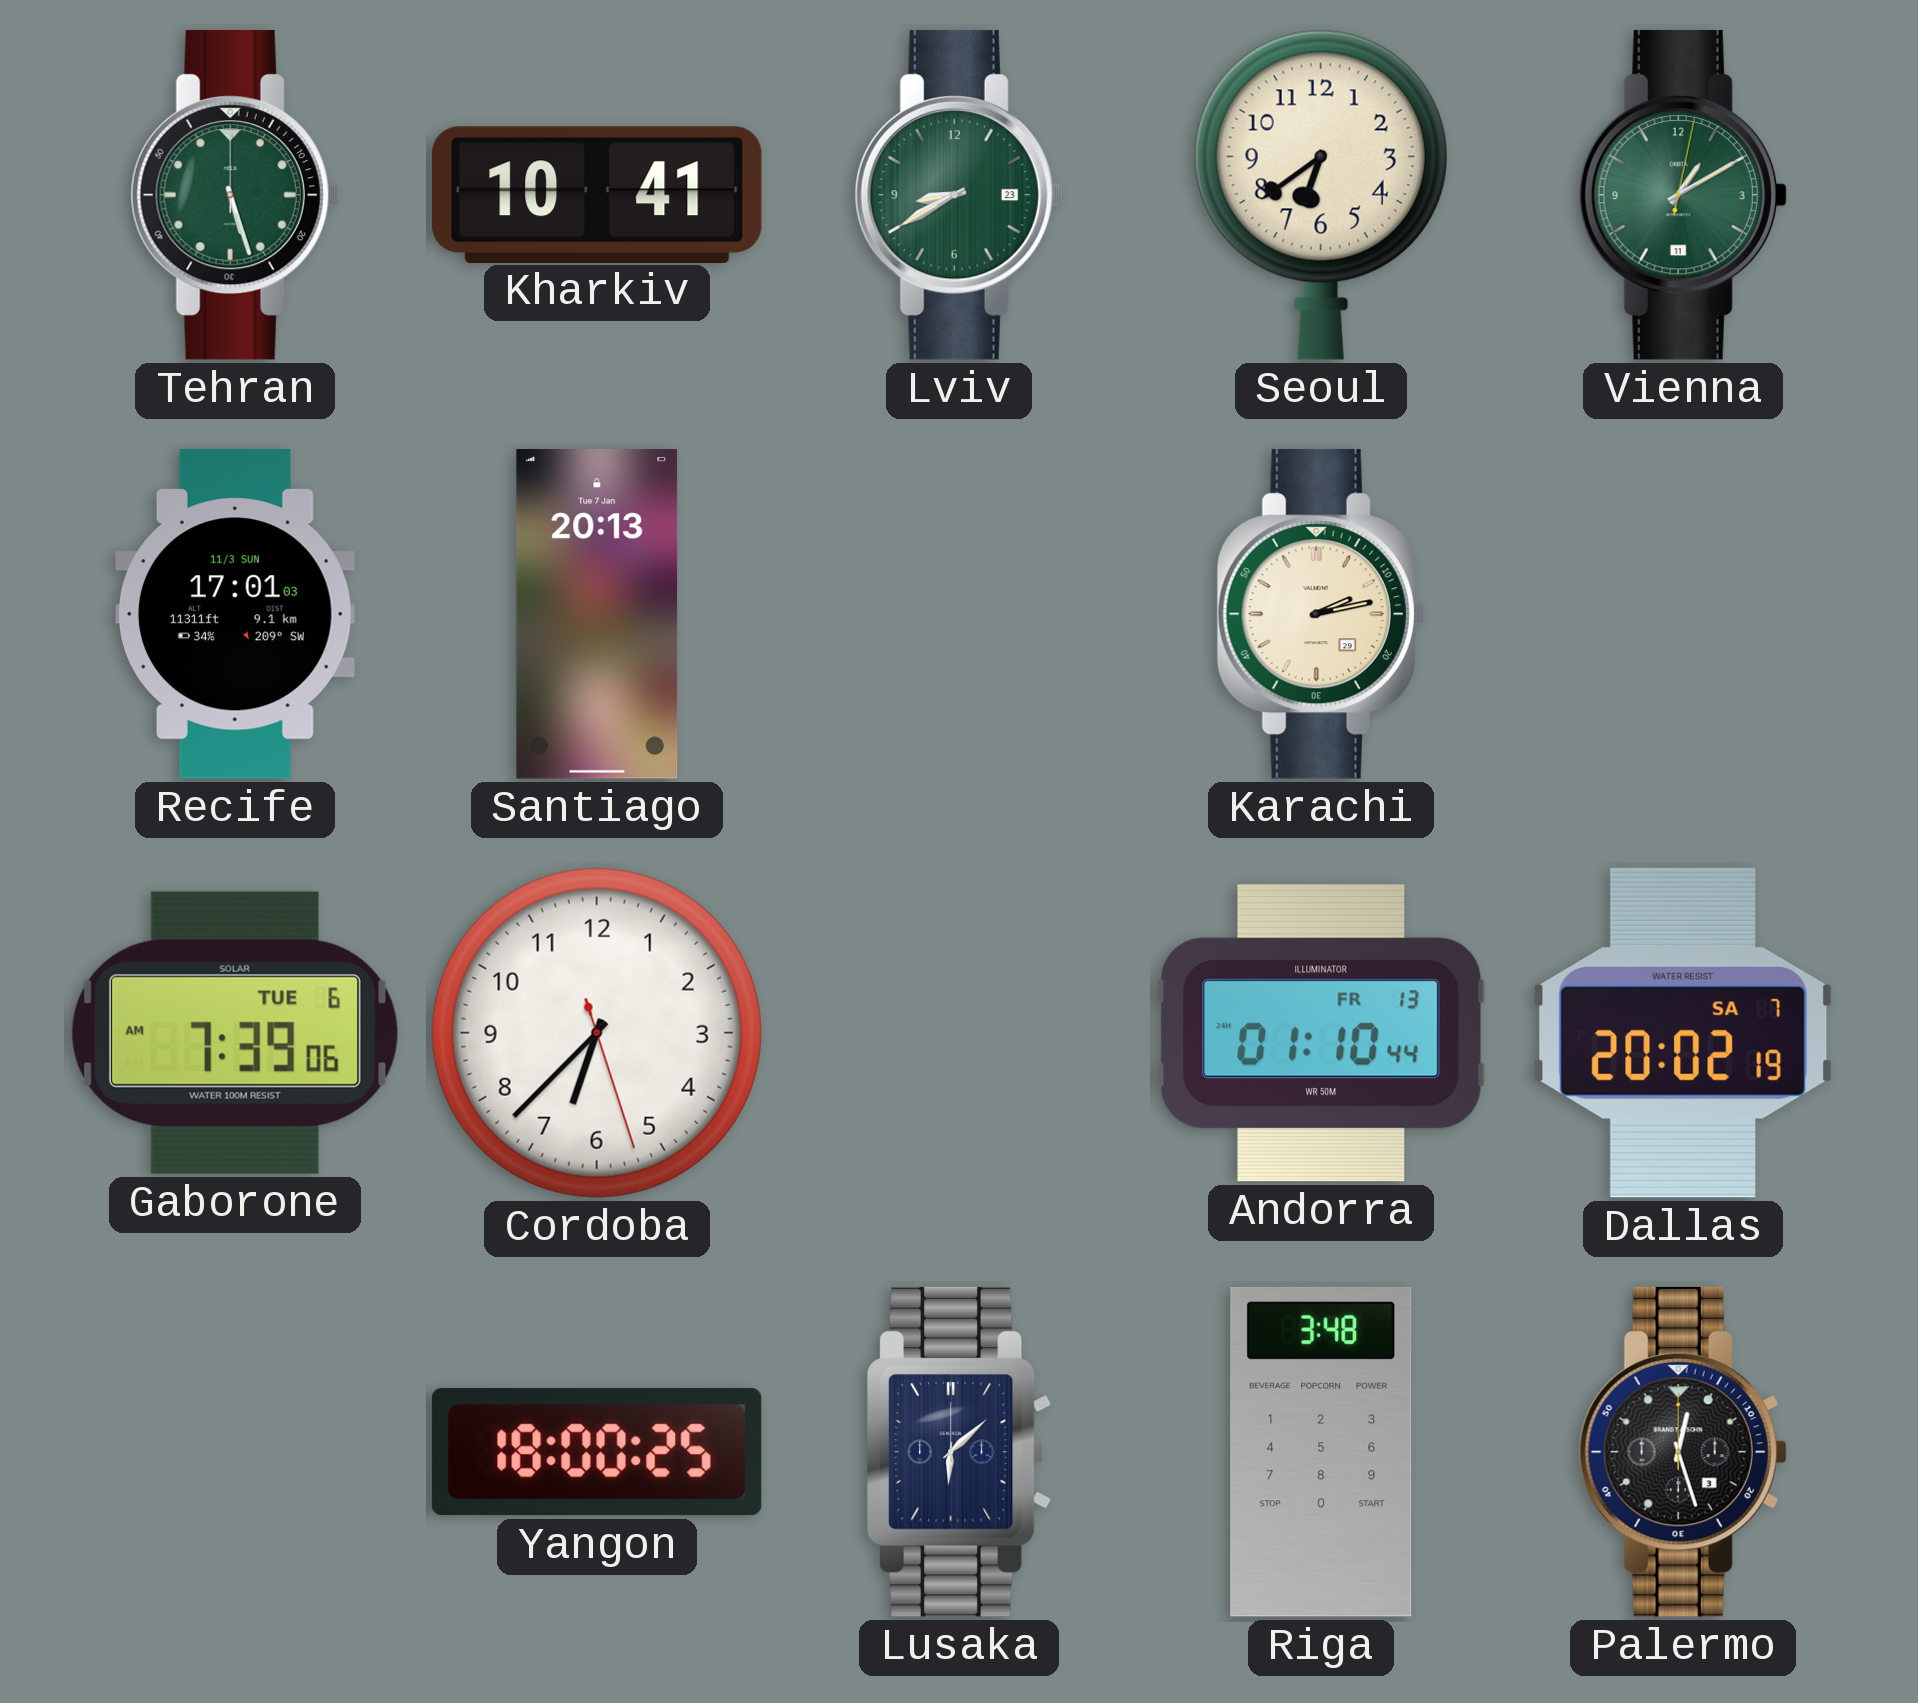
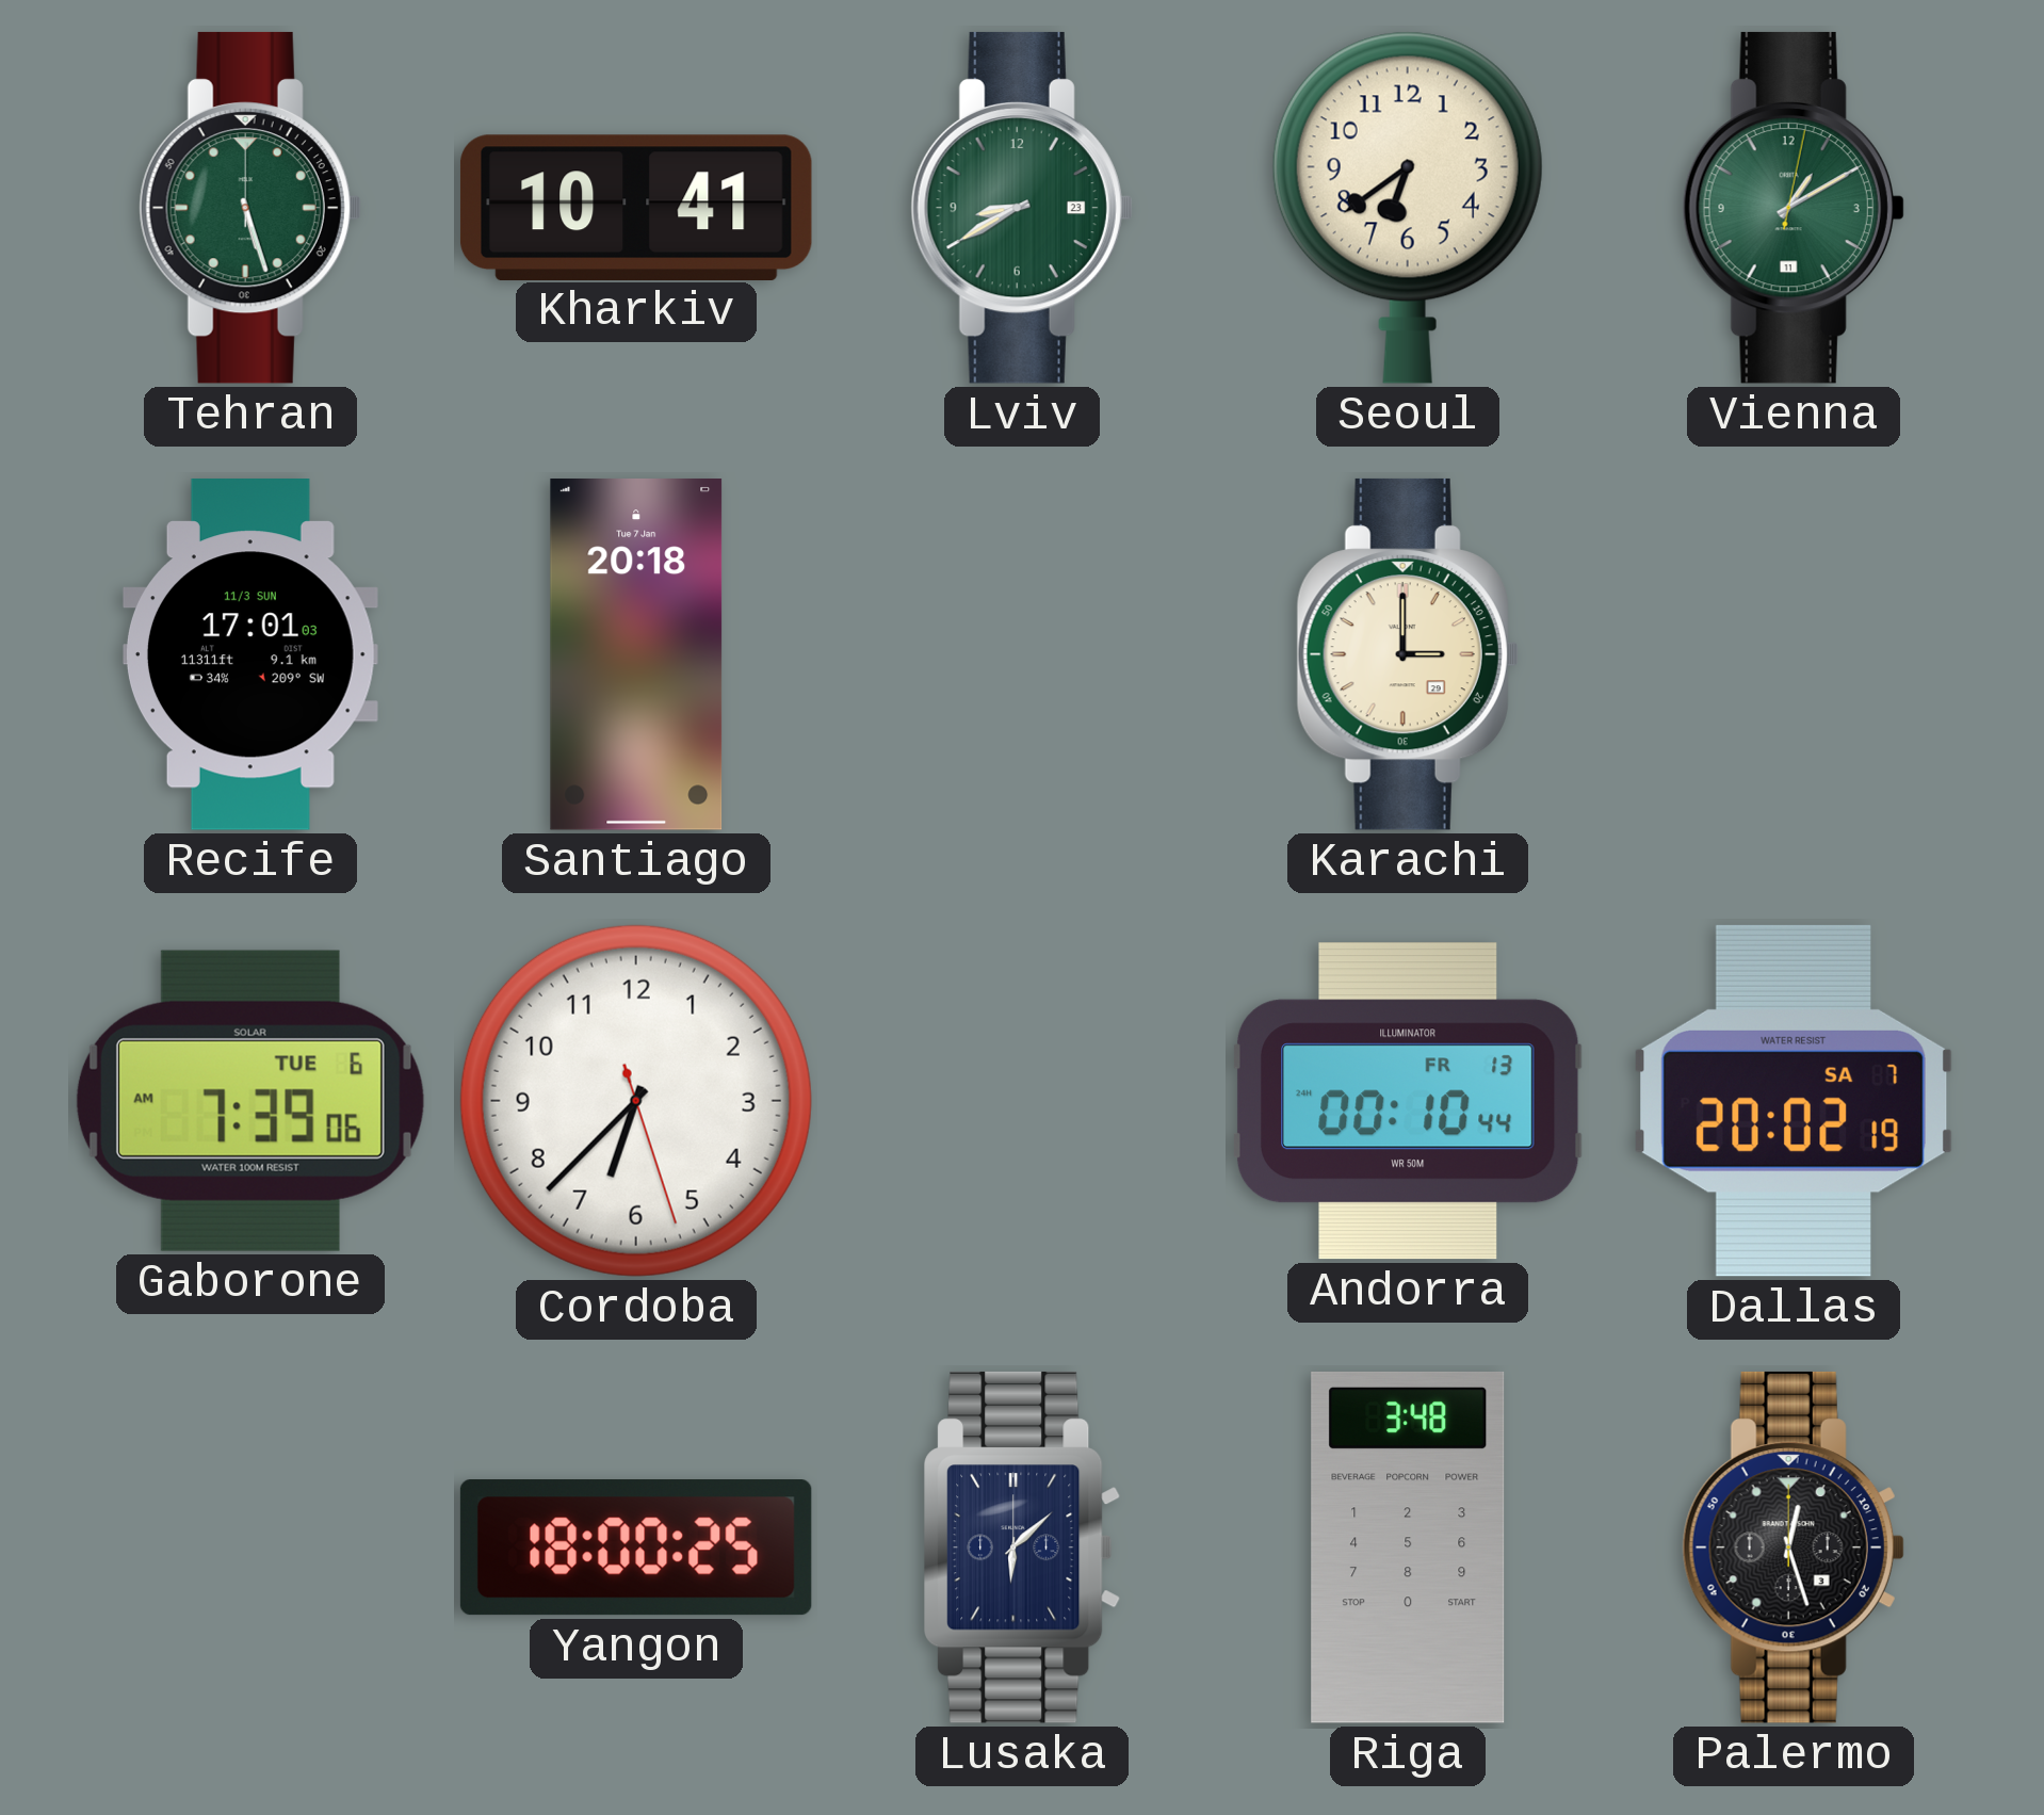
Santiago: 20:13 -> 20:18 (636, 655)
Karachi: 2:13 -> 3:00 (1408, 654)
Andorra: 01:10 -> 00:10 (1408, 1101)
